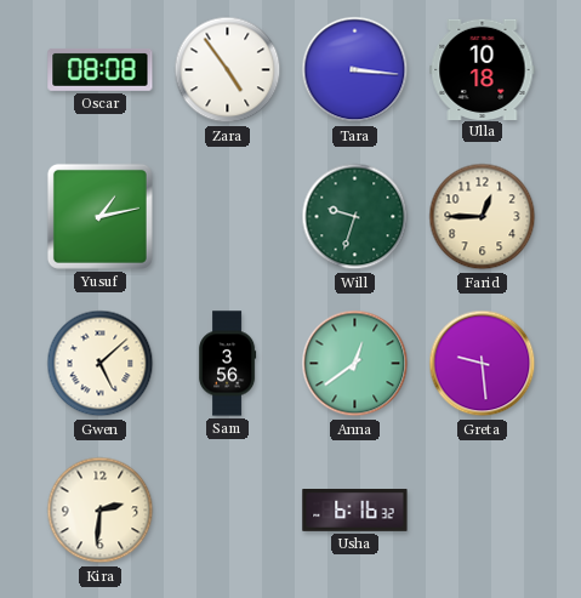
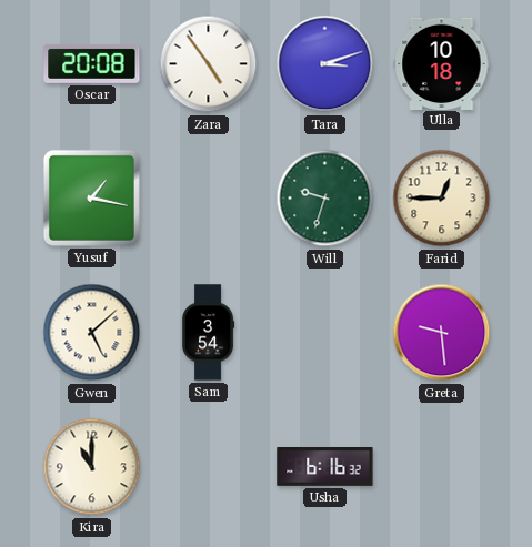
Oscar: 08:08 -> 20:08 (92, 63)
Tara: 3:16 -> 3:12 (325, 64)
Yusuf: 1:13 -> 1:17 (91, 197)
Sam: 3:56 -> 3:54 (208, 333)
Anna: 12:39 -> none (355, 364)
Kira: 2:31 -> 11:00 (92, 467)
